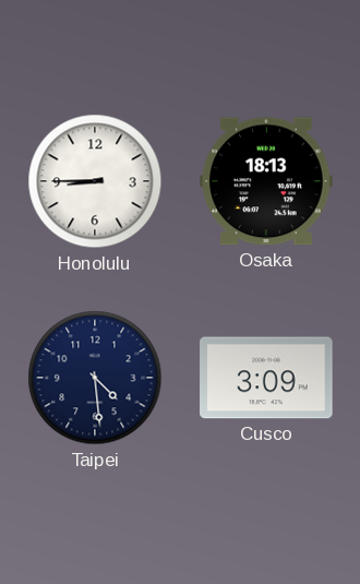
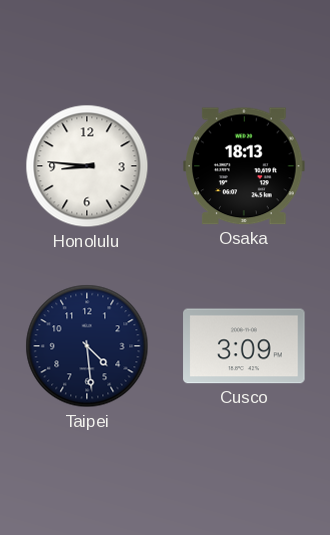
Honolulu: 8:45 -> 8:46 (87, 166)
